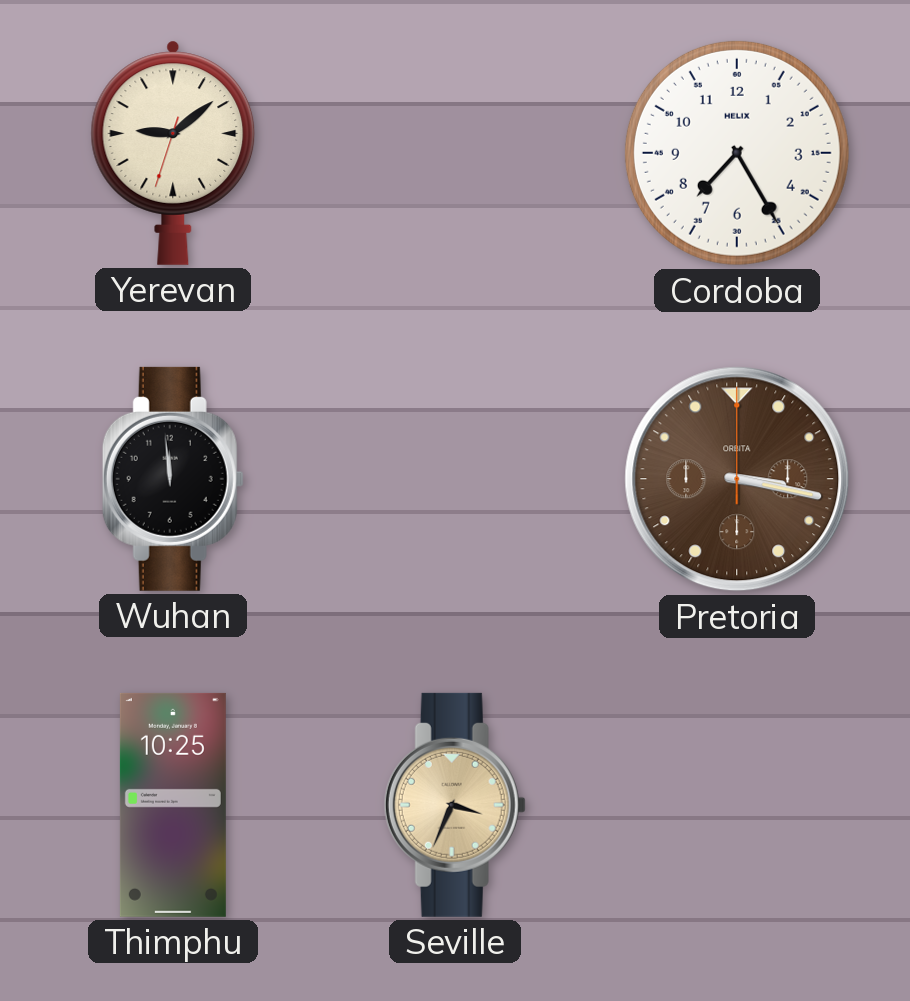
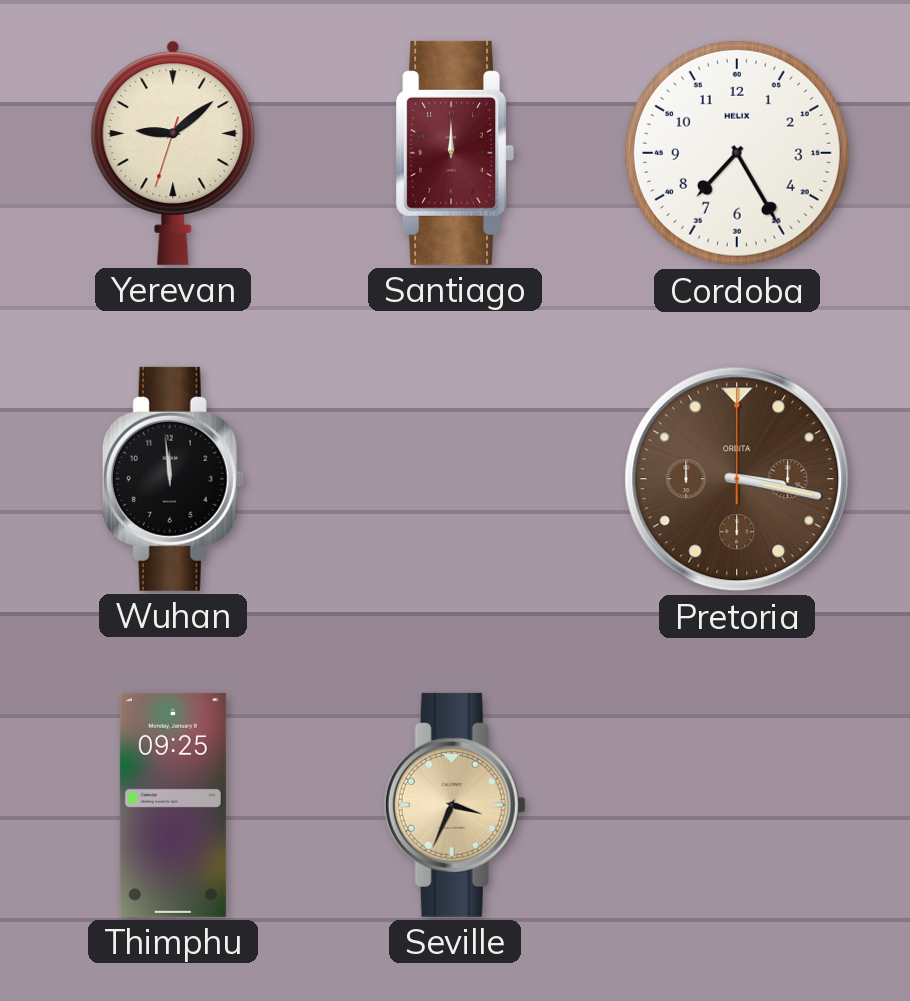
Santiago: none -> 12:00 (455, 153)
Thimphu: 10:25 -> 09:25 (173, 805)
